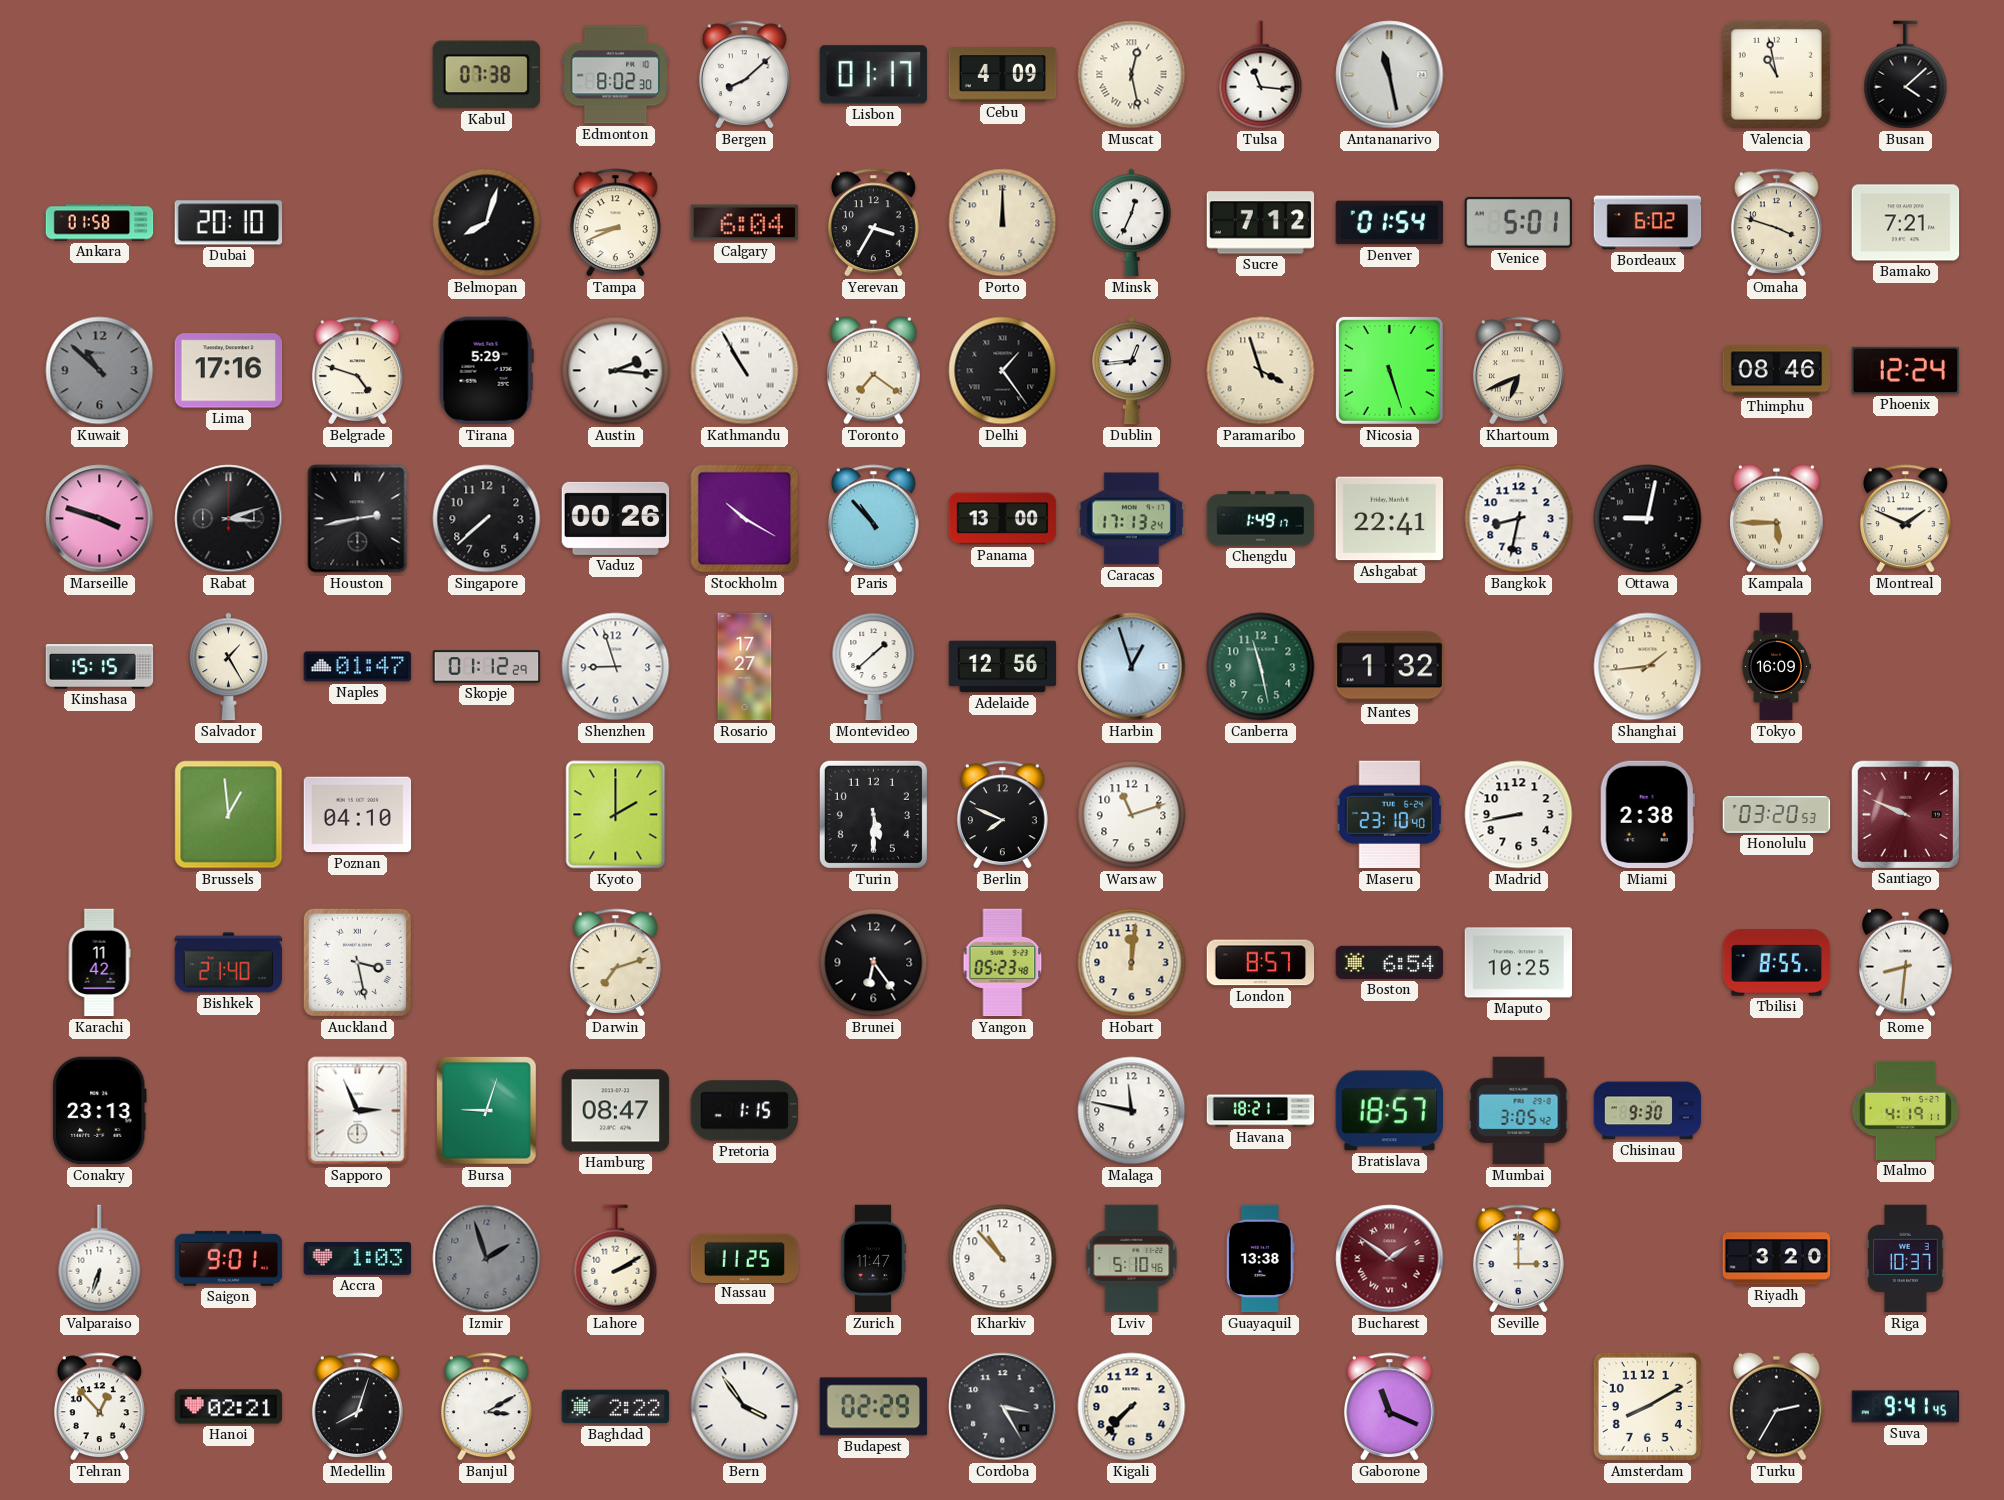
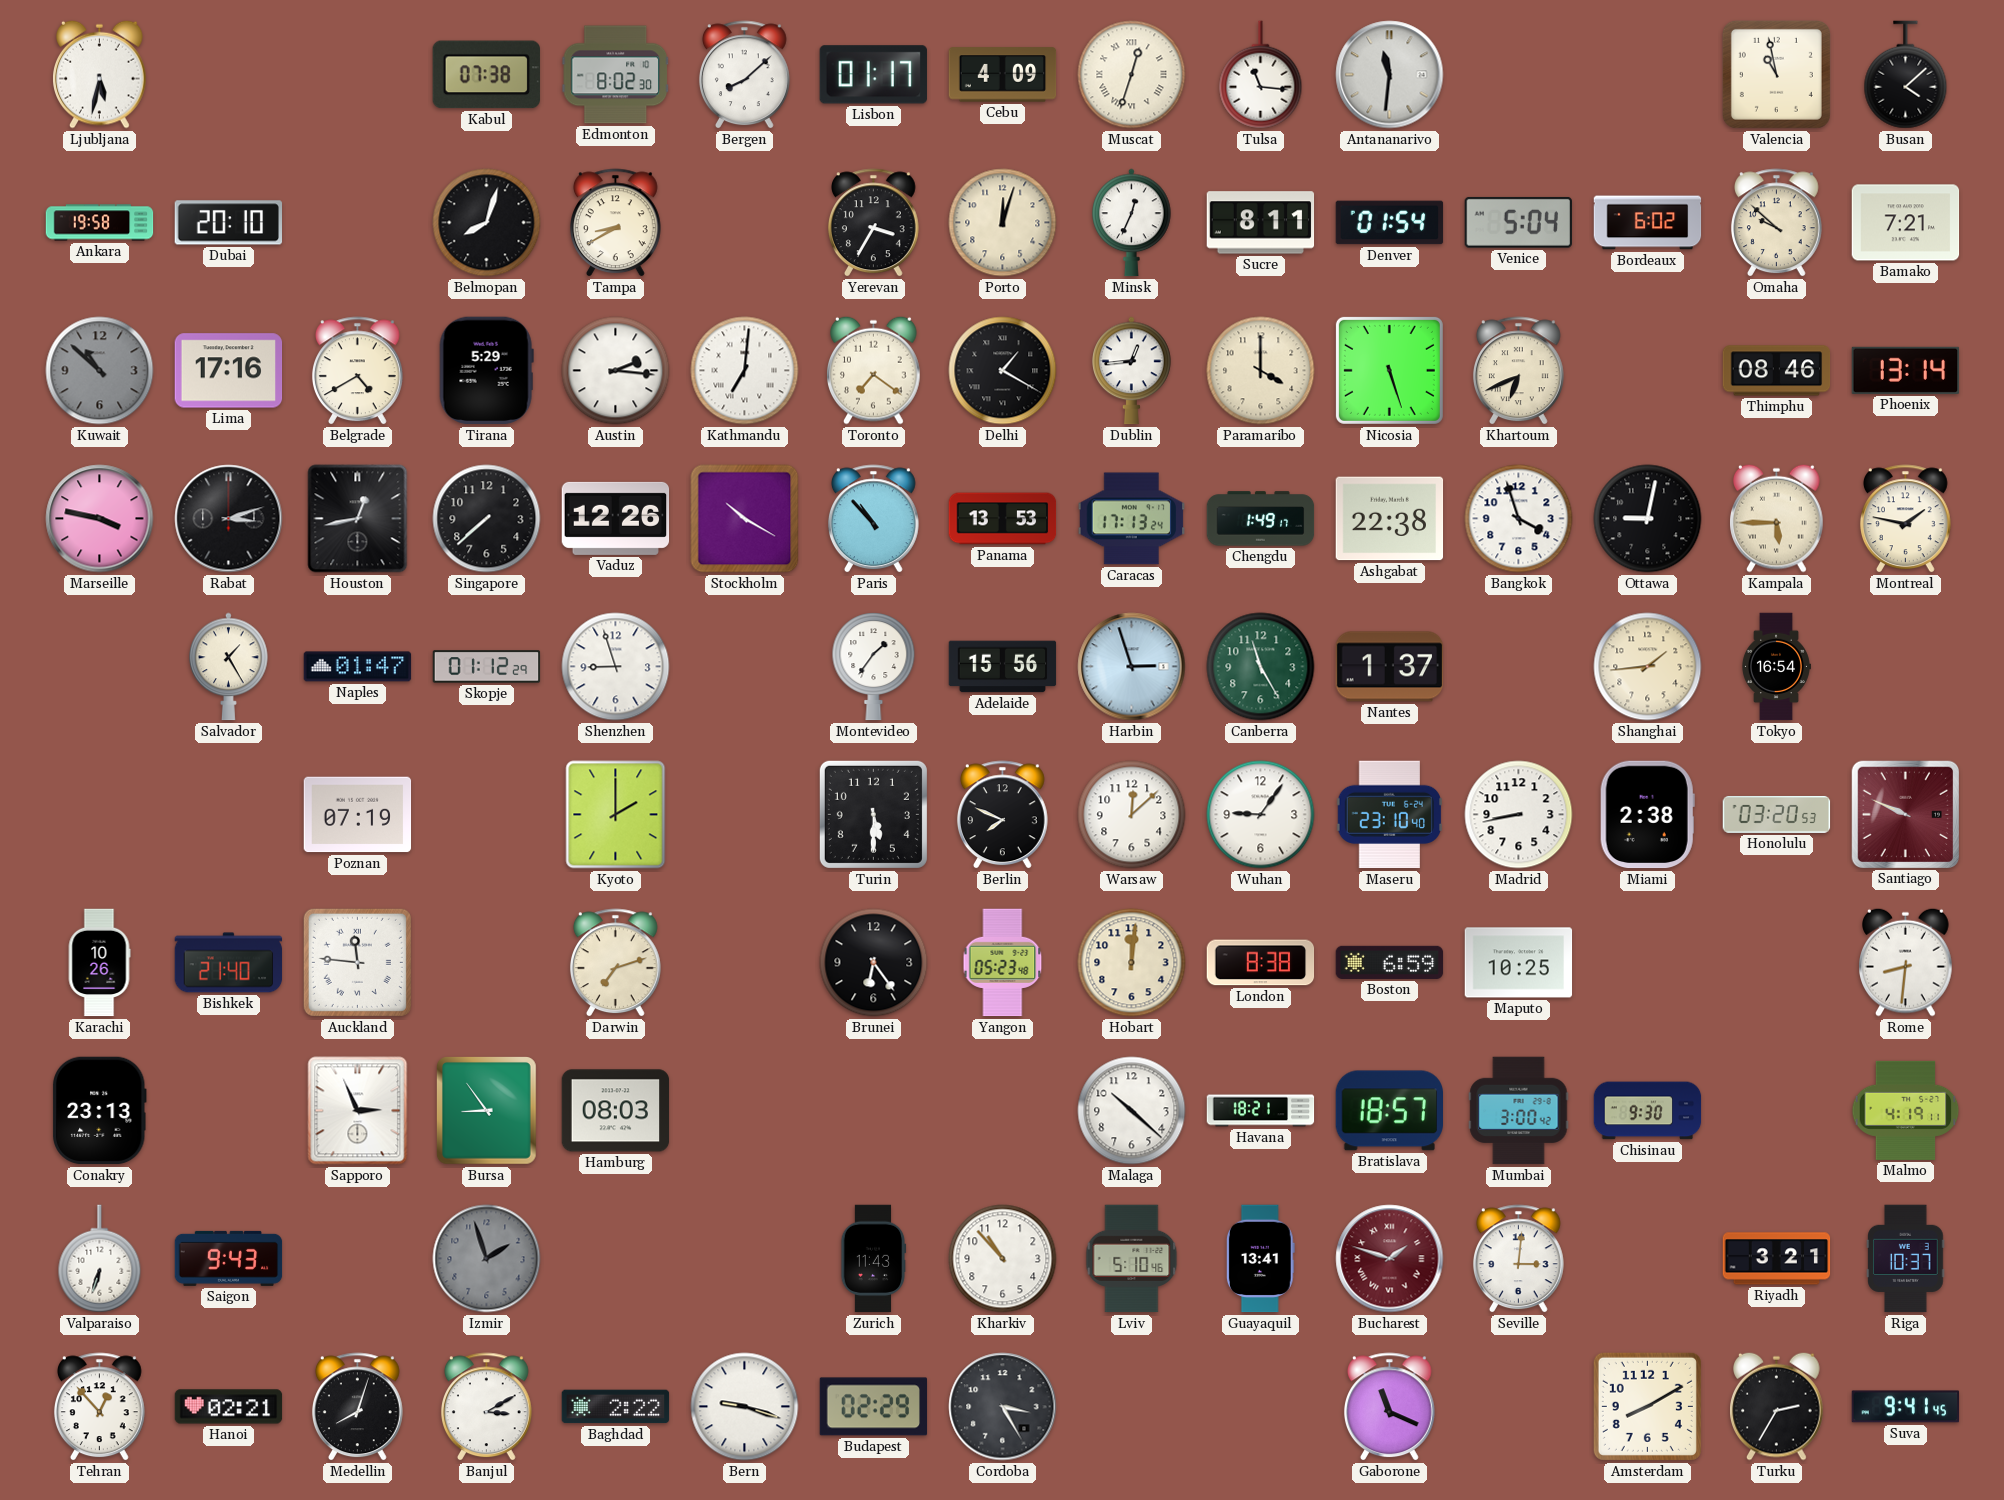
Ljubljana: none -> 5:32 (100, 74)
Muscat: 12:28 -> 12:33 (1132, 75)
Antananarivo: 11:28 -> 11:31 (1390, 75)
Ankara: 01:58 -> 19:58 (100, 223)
Tampa: 8:41 -> 8:40 (615, 223)
Calgary: 6:04 -> none (745, 223)
Porto: 12:00 -> 12:03 (1003, 223)
Sucre: 7:12 -> 8:11 (1261, 223)
Venice: 5:01 -> 5:04 (1518, 222)
Omaha: 3:48 -> 9:52 (1776, 223)
Belgrade: 4:48 -> 4:40 (357, 371)
Kathmandu: 10:55 -> 7:01 (745, 371)
Delhi: 1:24 -> 1:20 (1003, 371)
Paramaribo: 3:57 -> 4:00 (1261, 371)
Phoenix: 12:24 -> 13:14 (1906, 370)
Marseille: 3:48 -> 3:47 (100, 519)
Houston: 2:43 -> 12:43 (358, 519)
Vaduz: 00:26 -> 12:26 (616, 518)
Panama: 13:00 -> 13:53 (1003, 519)
Ashgabat: 22:41 -> 22:38 (1390, 519)
Bangkok: 8:32 -> 3:57 (1519, 519)
Montreal: 1:49 -> 1:47 (1905, 519)
Kinshasa: 15:15 -> none (100, 667)
Rosario: 17:27 -> none (745, 667)
Montevideo: 1:38 -> 1:36 (874, 667)
Adelaide: 12:56 -> 15:56 (1003, 667)
Harbin: 12:57 -> 2:57 (1132, 667)
Canberra: 11:28 -> 11:25 (1261, 667)
Nantes: 1:32 -> 1:37 (1390, 667)
Tokyo: 16:09 -> 16:54 (1776, 667)
Brussels: 12:59 -> none (229, 815)
Poznan: 04:10 -> 07:19 (358, 815)
Warsaw: 11:12 -> 12:08 (1132, 815)
Wuhan: none -> 9:06 (1261, 815)
Karachi: 11:42 -> 10:26 (99, 963)
Auckland: 3:28 -> 11:46 (357, 962)
London: 8:57 -> 8:38 (1261, 963)
Boston: 6:54 -> 6:59 (1390, 962)
Tbilisi: 8:55 -> none (1777, 963)
Bursa: 9:03 -> 8:54 (487, 1111)
Hamburg: 08:47 -> 08:03 (616, 1111)
Pretoria: 1:15 -> none (744, 1111)
Malaga: 11:47 -> 10:22 (1132, 1111)
Mumbai: 3:05 -> 3:00 (1519, 1111)
Saigon: 9:01 -> 9:43 (229, 1258)
Accra: 1:03 -> none (358, 1259)
Lahore: 2:10 -> none (616, 1259)
Nassau: 11:25 -> none (745, 1258)
Zurich: 11:47 -> 11:43 (873, 1259)
Guayaquil: 13:38 -> 13:41 (1260, 1259)
Bucharest: 1:51 -> 1:48 (1390, 1259)
Seville: 3:00 -> 3:01 (1518, 1259)
Riyadh: 3:20 -> 3:21 (1777, 1259)
Bern: 3:54 -> 9:18 (745, 1407)
Kigali: 7:37 -> none (1132, 1407)
